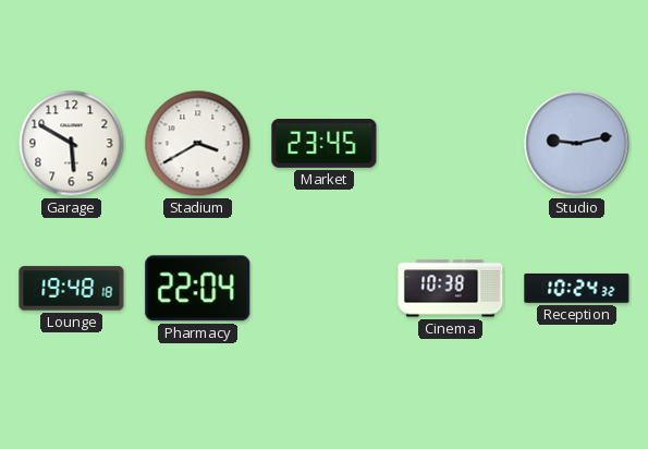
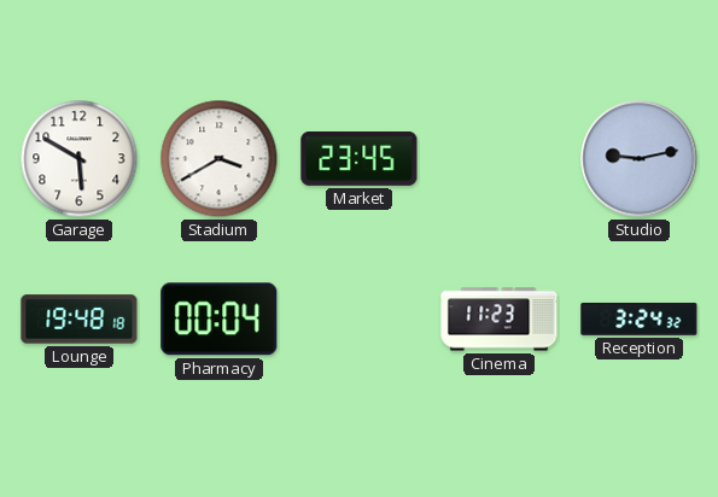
Pharmacy: 22:04 -> 00:04 (220, 320)
Cinema: 10:38 -> 11:23 (500, 320)
Reception: 10:24 -> 3:24 (640, 318)
